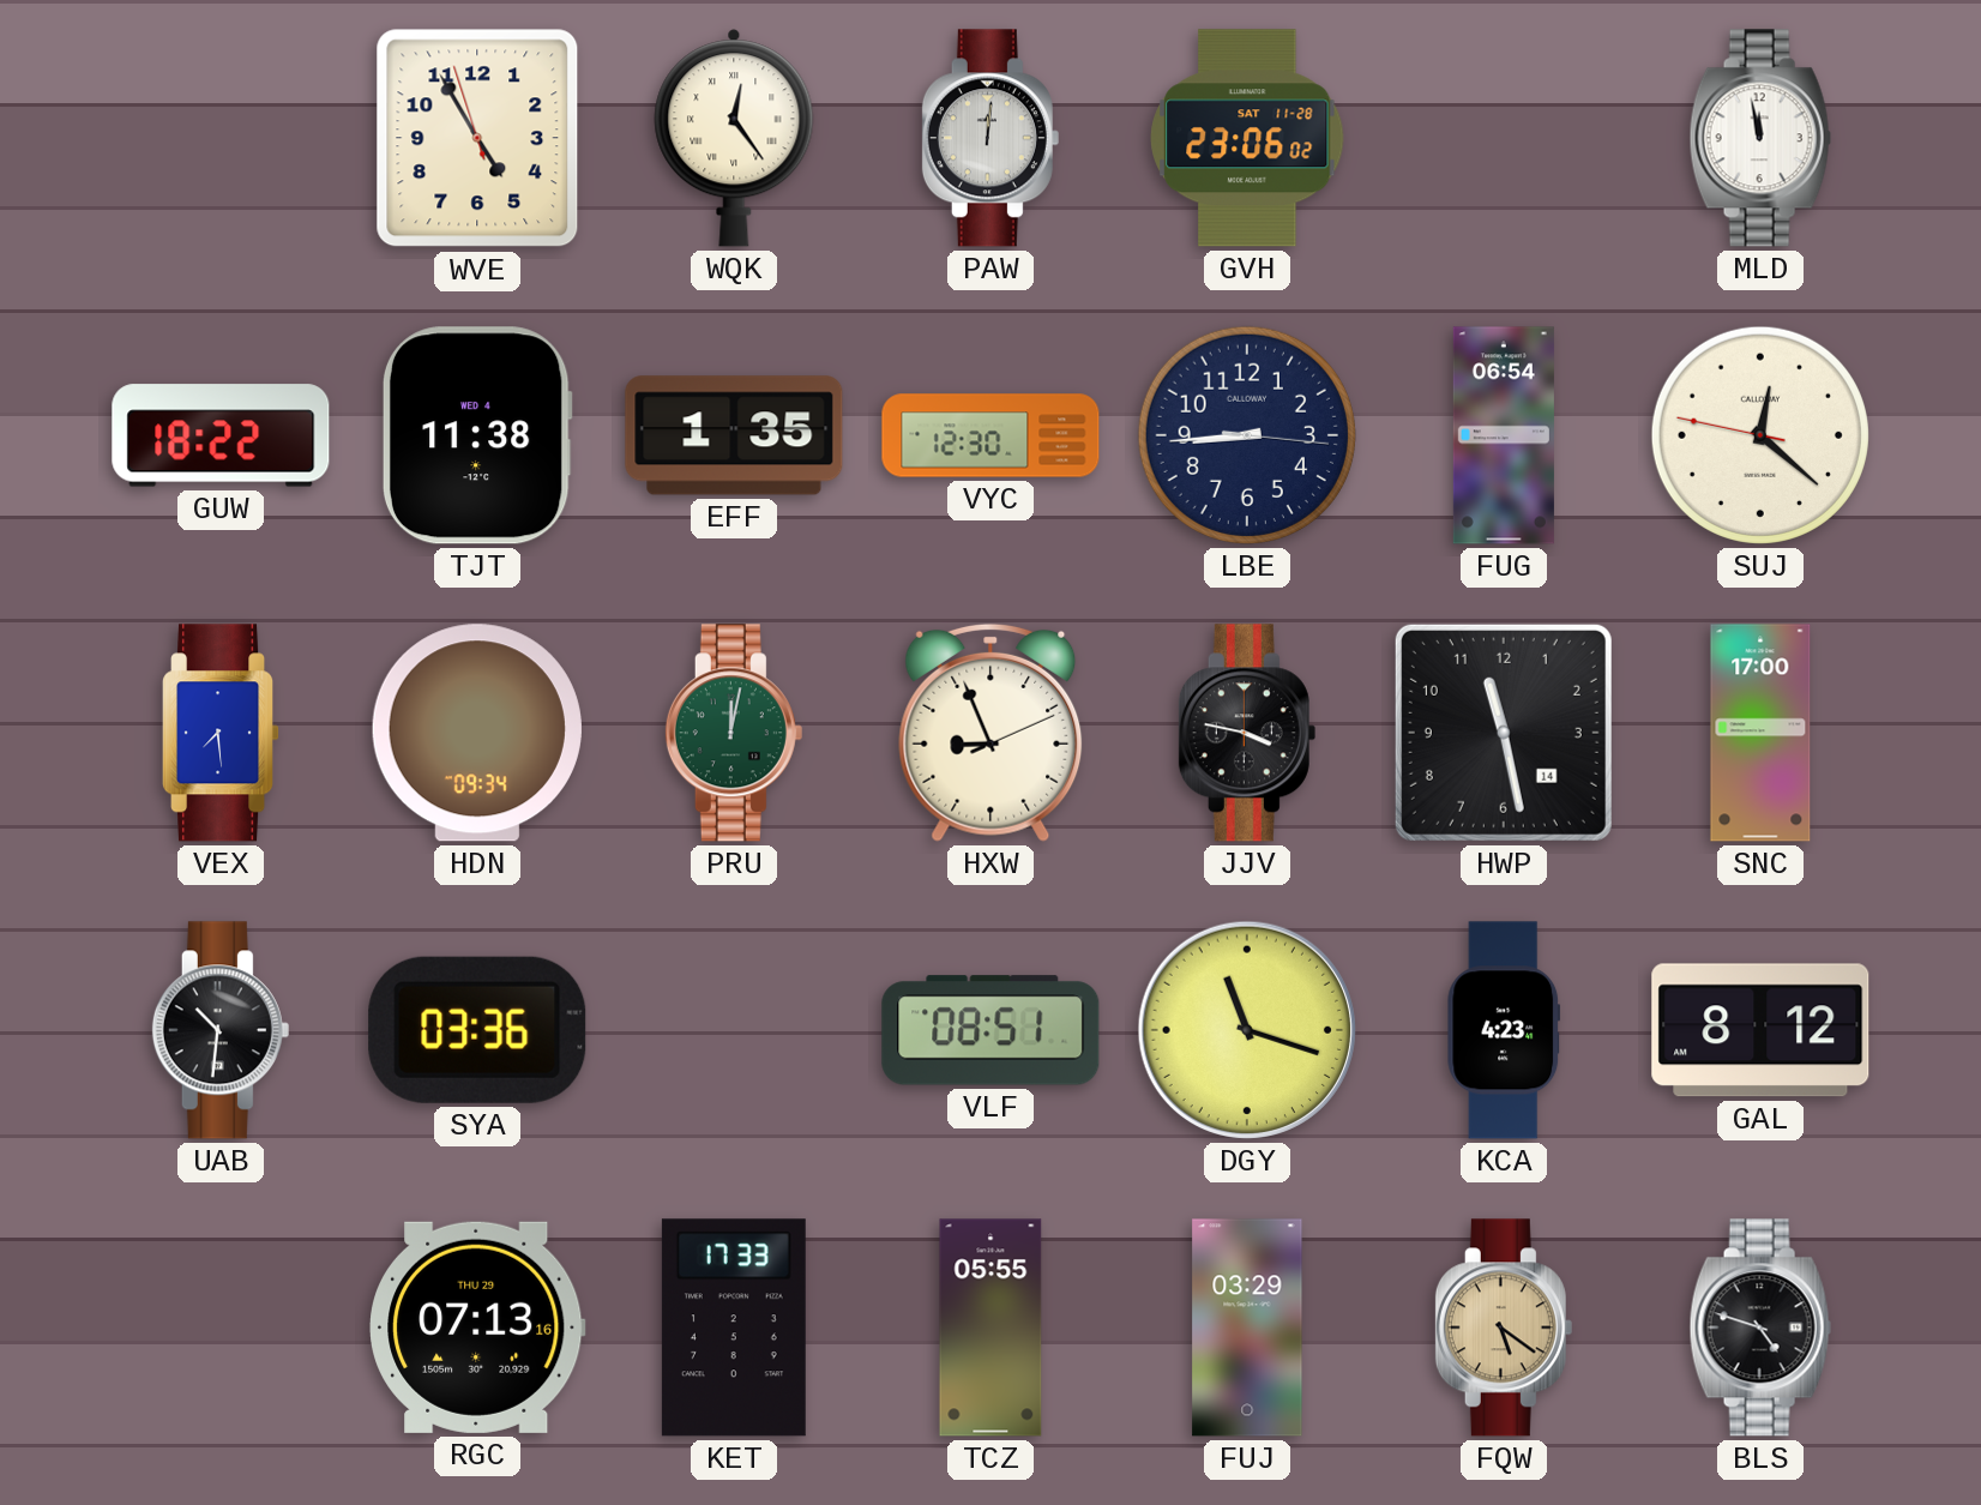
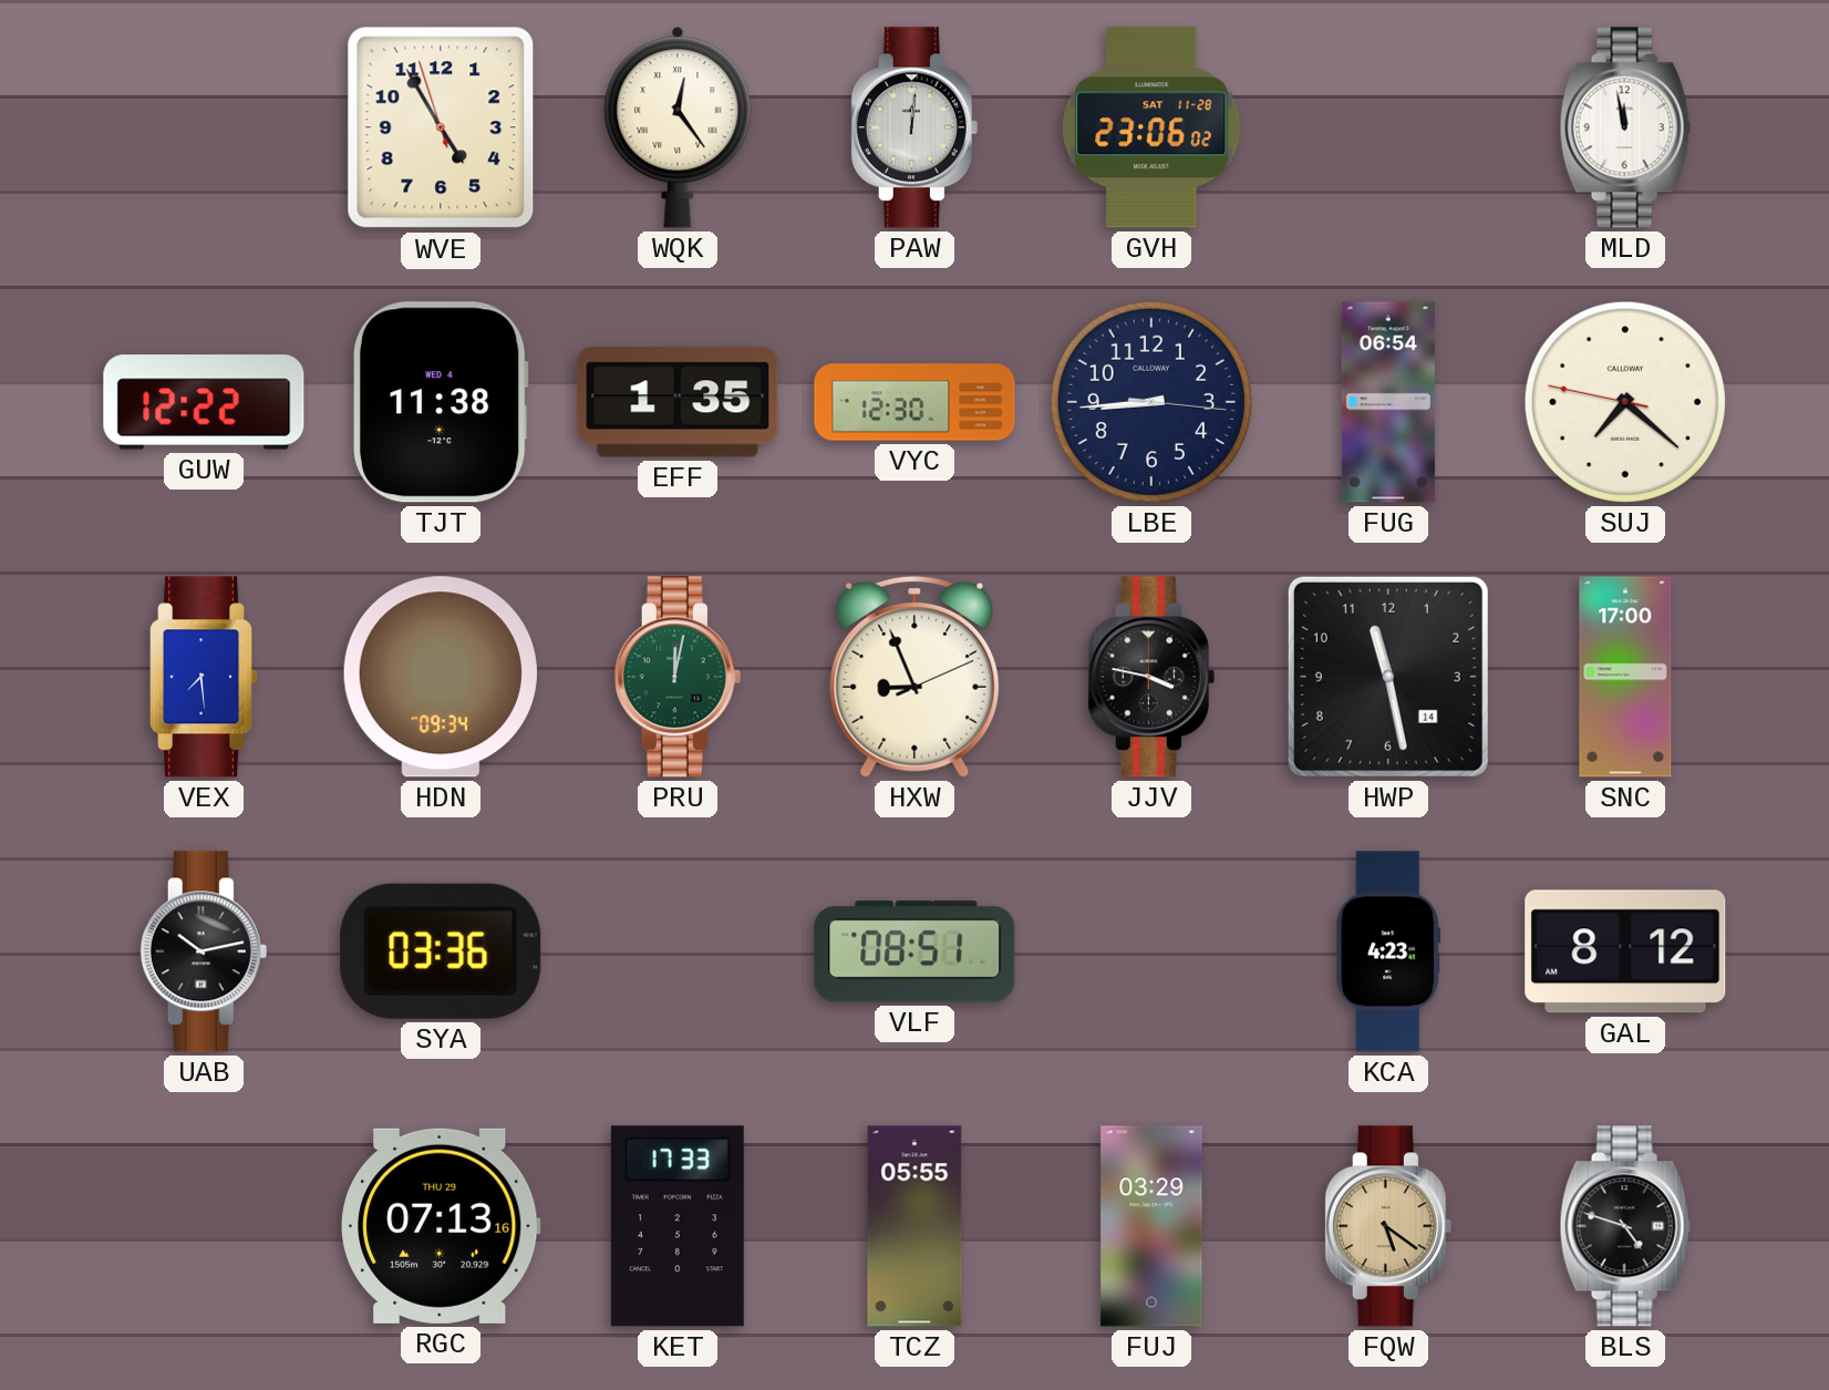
GUW: 18:22 -> 12:22 (204, 402)
SUJ: 12:21 -> 7:21 (1625, 402)
UAB: 10:31 -> 10:13 (204, 951)
DGY: 11:18 -> none (1247, 1030)
